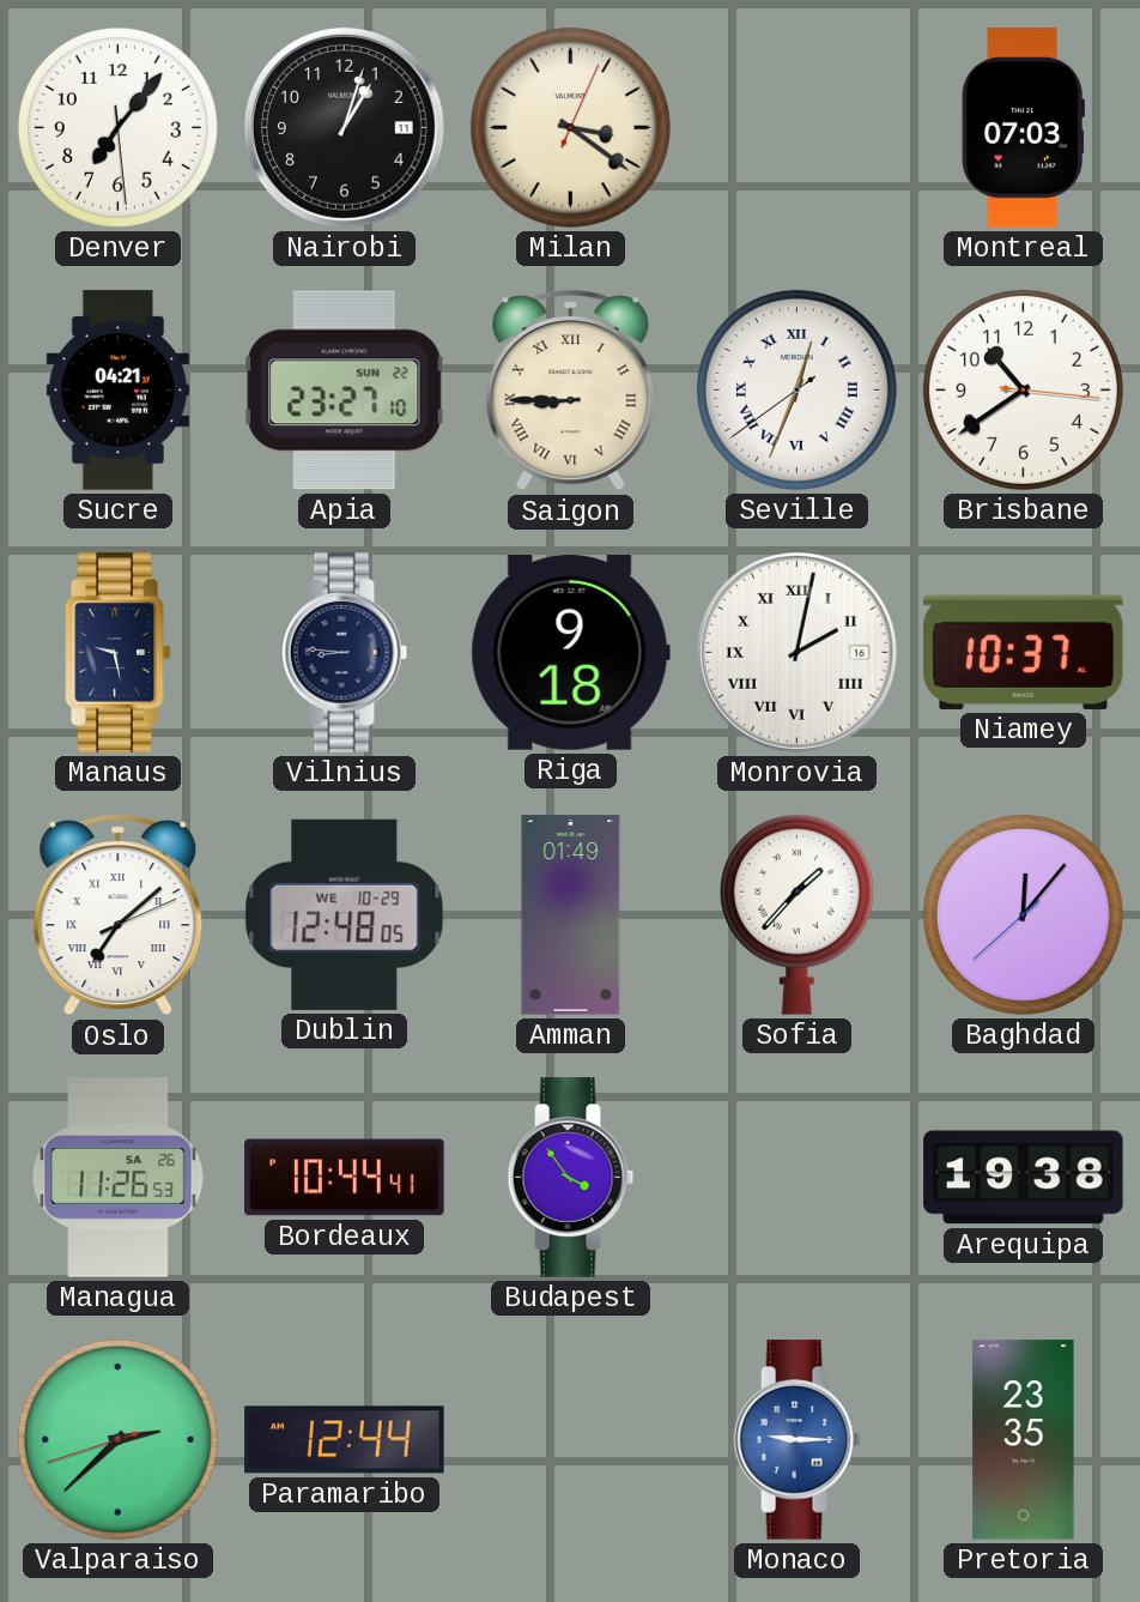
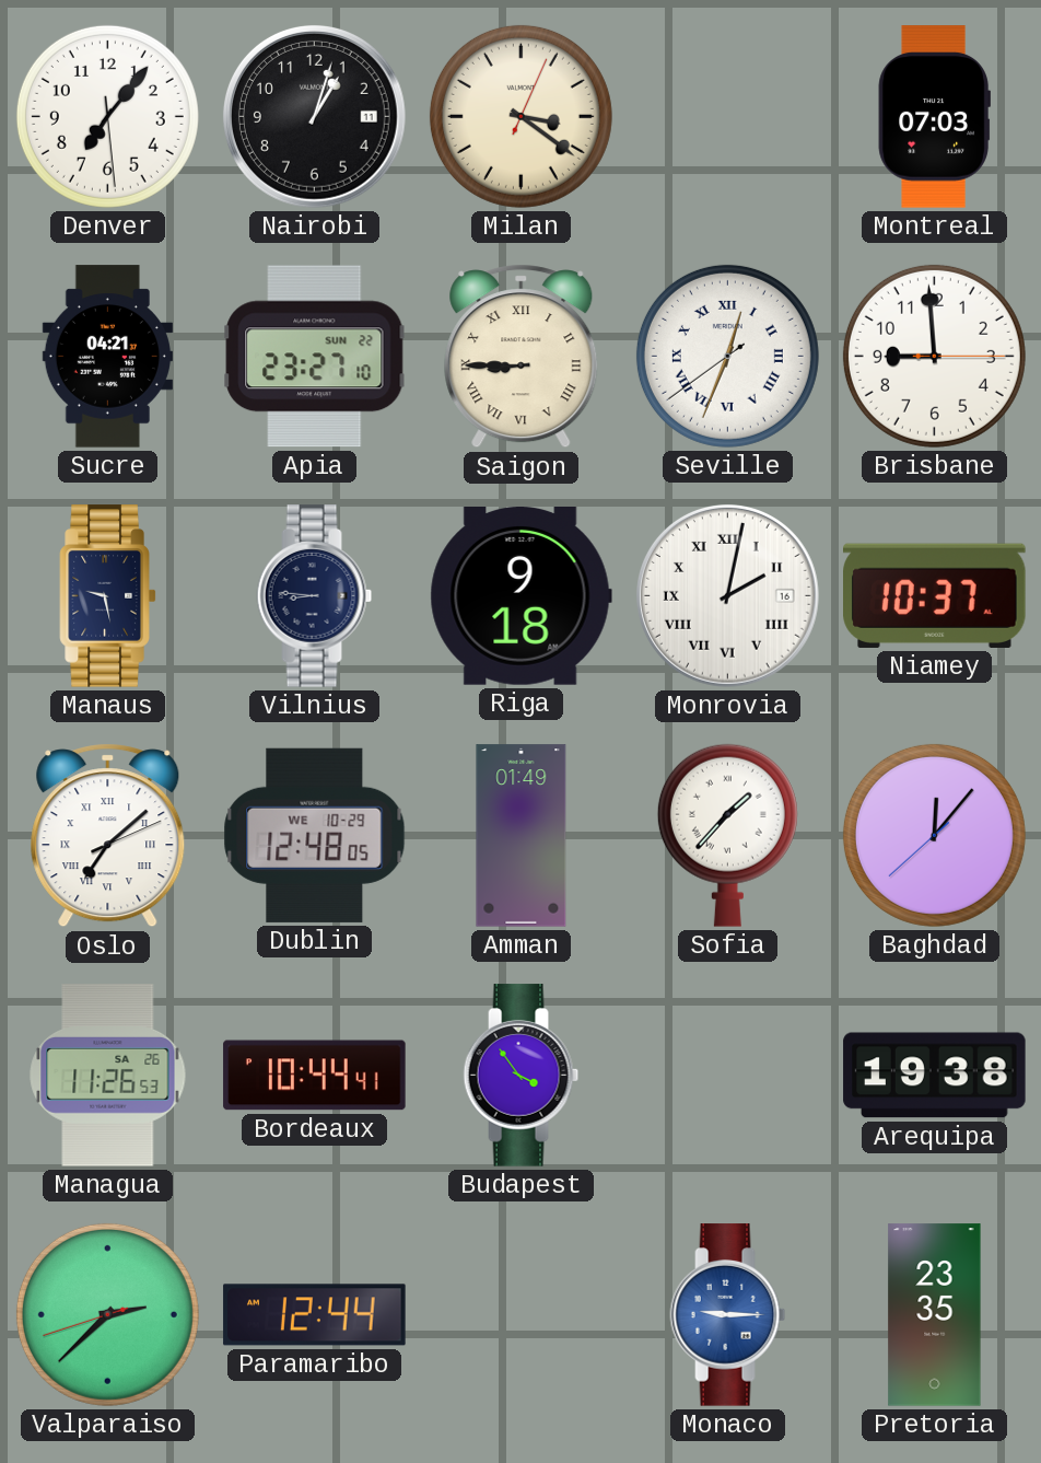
Brisbane: 10:39 -> 8:59 (934, 356)
